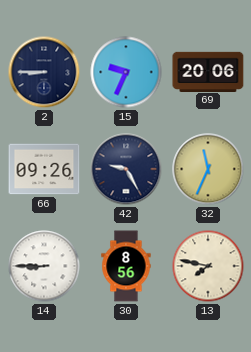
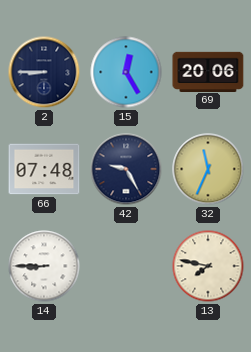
15: 9:34 -> 12:25 (126, 72)
66: 09:26 -> 07:48 (44, 169)
30: 8:56 -> none (126, 266)
